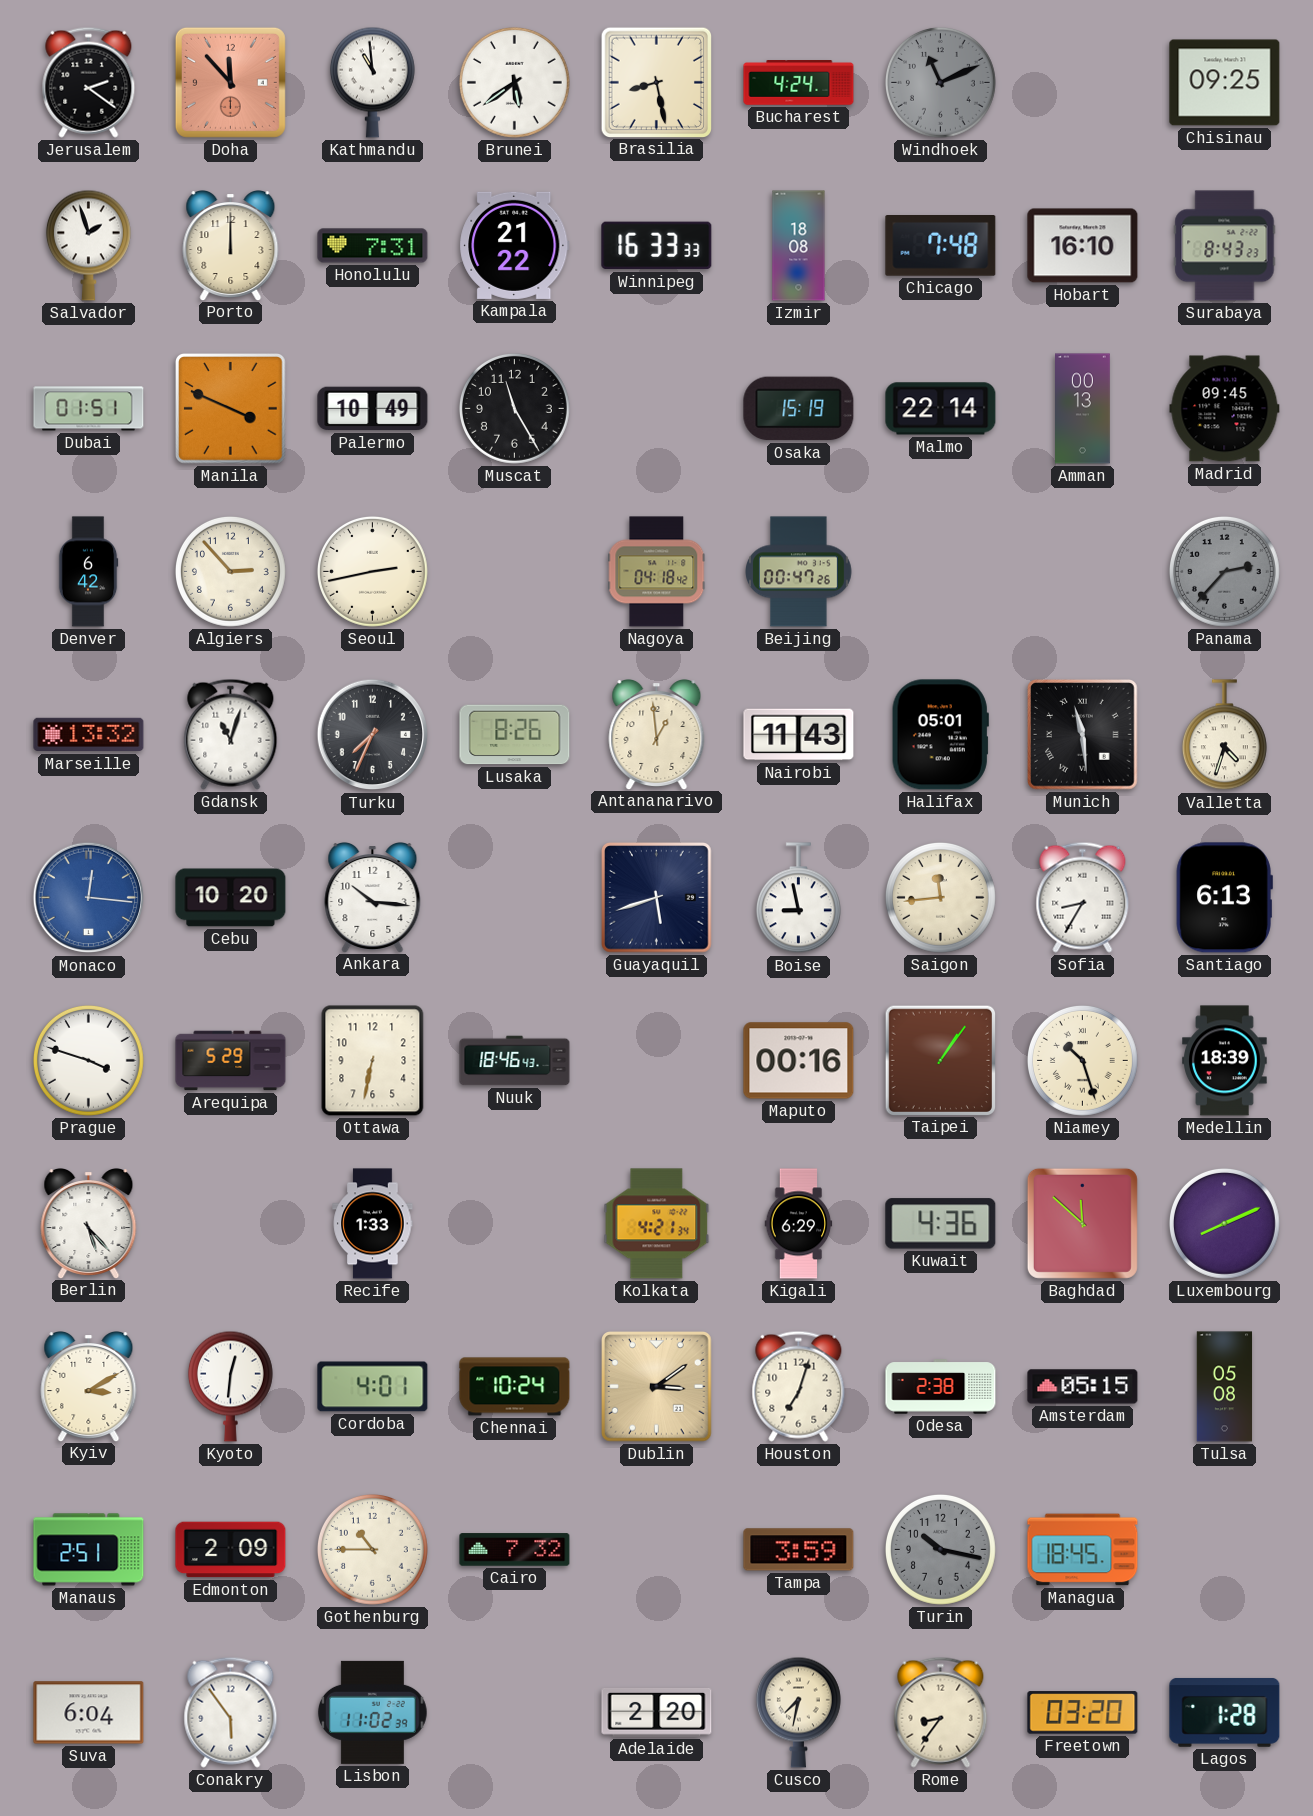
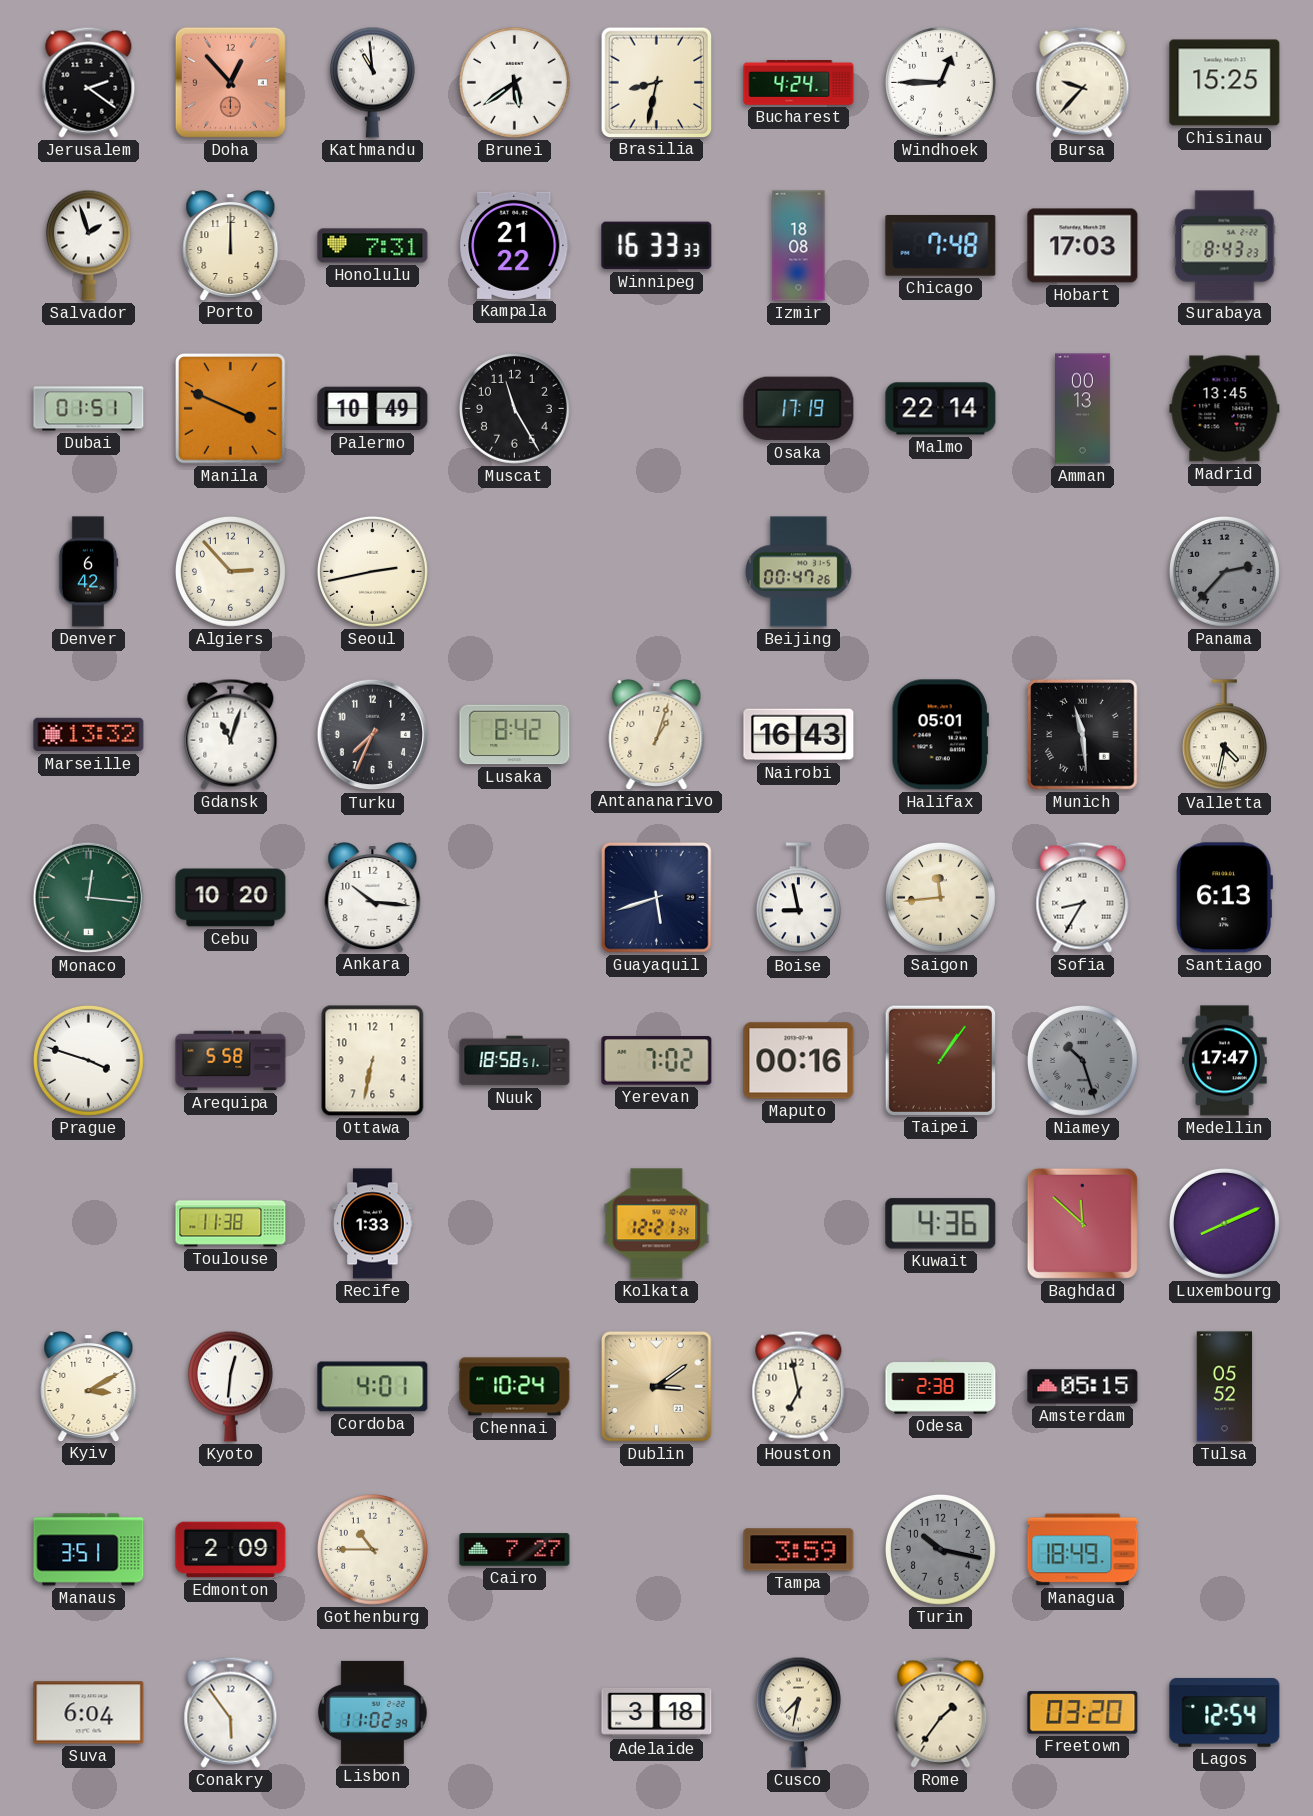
Doha: 11:53 -> 12:53 (230, 82)
Brasilia: 8:28 -> 8:32 (656, 82)
Windhoek: 11:11 -> 12:45 (940, 82)
Windhoek dial: grey -> white (940, 82)
Bursa: none -> 9:37 (1083, 82)
Chisinau: 09:25 -> 15:25 (1225, 83)
Hobart: 16:10 -> 17:03 (1083, 246)
Osaka: 15:19 -> 17:19 (799, 409)
Madrid: 09:45 -> 13:45 (1225, 409)
Nagoya: 04:18 -> none (657, 572)
Lusaka: 8:26 -> 8:42 (515, 735)
Antananarivo: 12:59 -> 1:03 (657, 735)
Nairobi: 11:43 -> 16:43 (799, 735)
Valletta: 4:33 -> 4:32 (1224, 735)
Monaco dial: blue -> green (89, 898)
Arequipa: 5:29 -> 5:58 (231, 1061)
Nuuk: 18:46 -> 18:58 (515, 1061)
Yerevan: none -> 7:02 (657, 1061)
Niamey dial: cream -> grey (1082, 1060)
Medellin: 18:39 -> 17:47 (1225, 1061)
Berlin: 5:23 -> none (89, 1224)
Toulouse: none -> 11:38 (231, 1224)
Kolkata: 4:21 -> 12:21 (657, 1224)
Kigali: 6:29 -> none (799, 1224)
Houston: 7:03 -> 6:58 (799, 1386)
Tulsa: 05:08 -> 05:52 (1225, 1387)
Manaus: 2:51 -> 3:51 (89, 1550)
Cairo: 7:32 -> 7:27 (515, 1550)
Managua: 18:45 -> 18:49 (1083, 1550)
Adelaide: 2:20 -> 3:18 (657, 1712)
Rome: 8:36 -> 1:36 (941, 1712)
Lagos: 1:28 -> 12:54 (1225, 1713)
